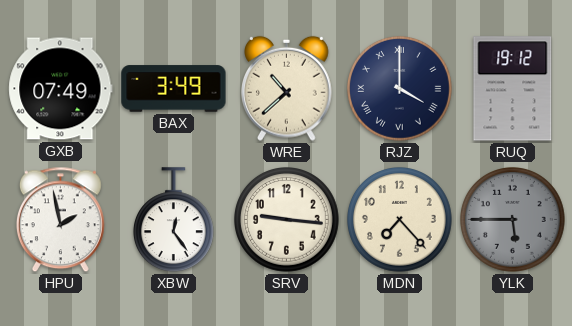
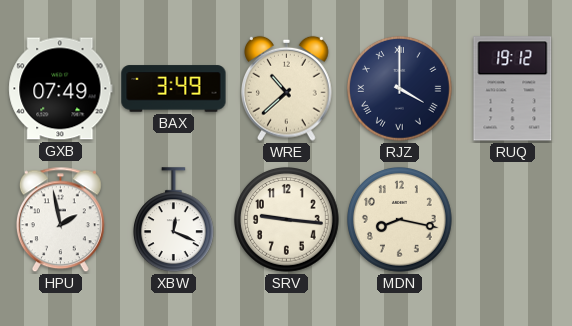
XBW: 12:24 -> 12:19 (173, 220)
MDN: 7:23 -> 8:17 (400, 220)
YLK: 5:45 -> none (513, 220)
